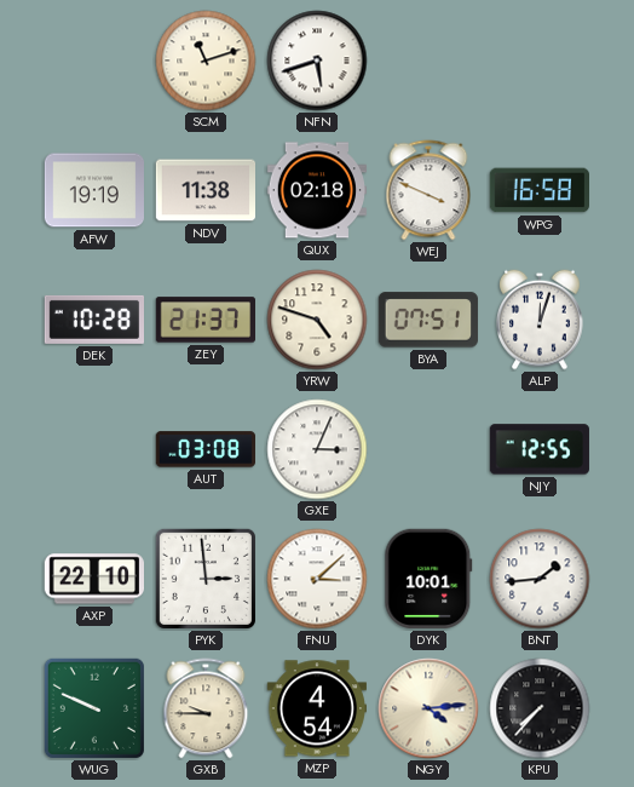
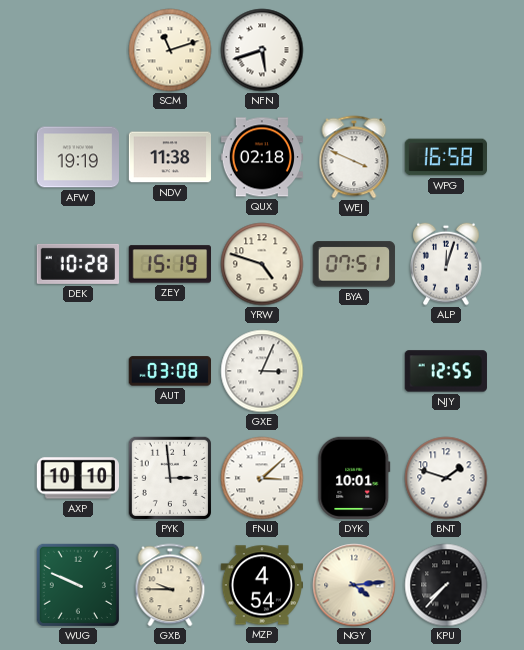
ZEY: 21:37 -> 15:19 (169, 264)
AXP: 22:10 -> 10:10 (77, 478)
BNT: 1:44 -> 1:48 (446, 478)
